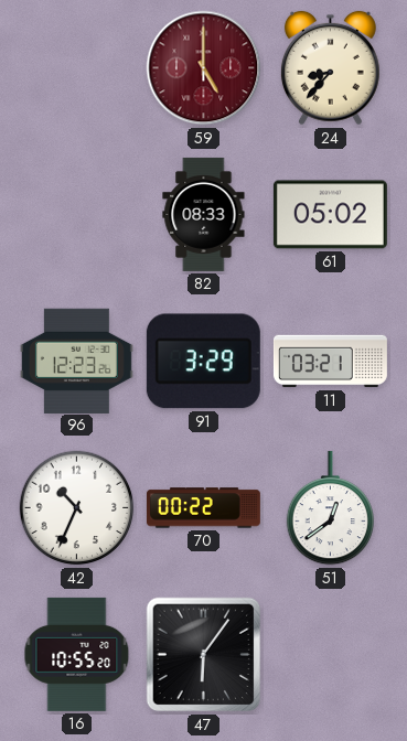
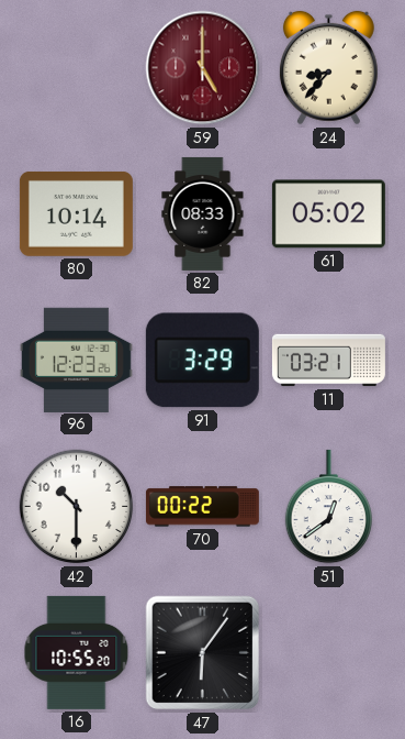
80: none -> 10:14 (76, 213)
42: 10:34 -> 10:30 (77, 507)
